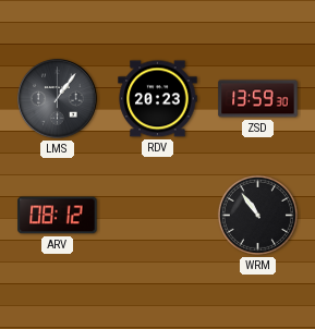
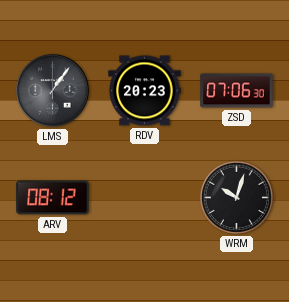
ZSD: 13:59 -> 07:06 (237, 91)
WRM: 10:54 -> 10:03 (236, 197)
